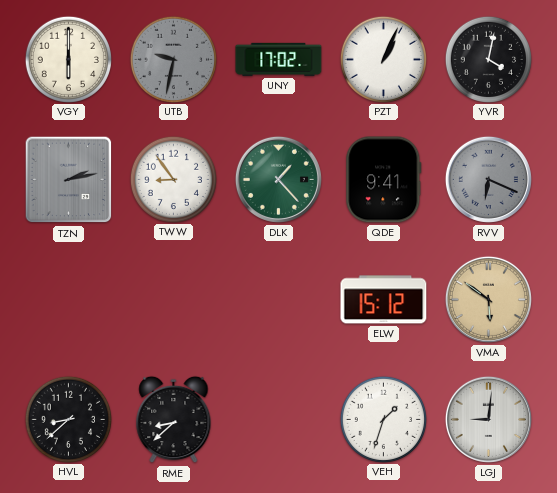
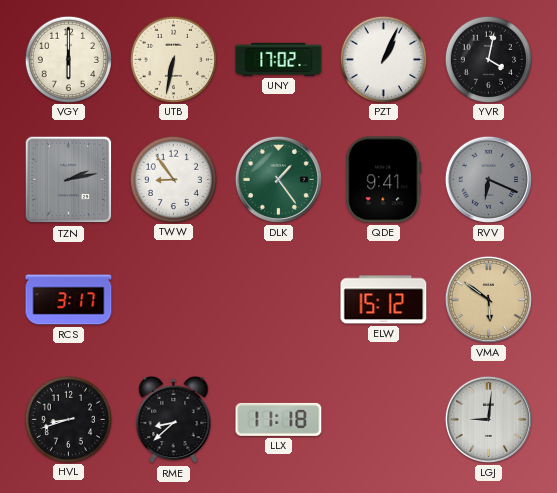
UTB: 9:32 -> 6:32 (173, 59)
UTB dial: grey -> cream (173, 59)
DLK: 1:23 -> 1:24 (278, 179)
RCS: none -> 3:17 (69, 300)
HVL: 8:38 -> 8:42 (68, 419)
LLX: none -> 11:18 (279, 419)
VEH: 1:33 -> none (383, 419)
